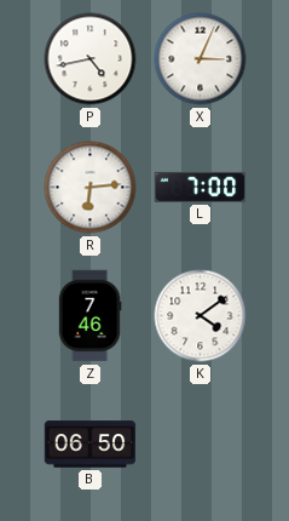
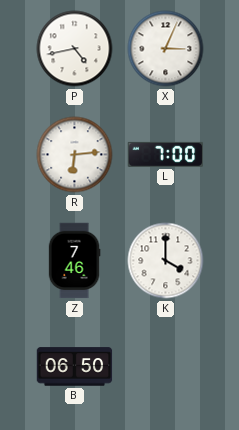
K: 4:09 -> 4:00 (166, 261)
